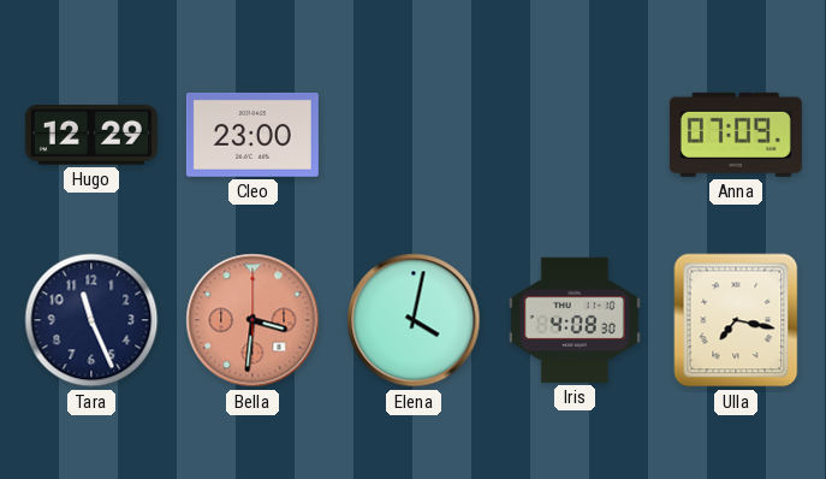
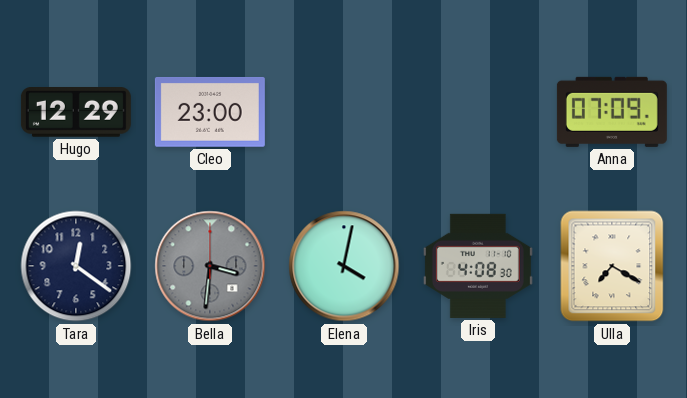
Tara: 11:26 -> 12:21 (76, 266)
Bella dial: salmon -> grey (210, 266)
Ulla: 7:17 -> 7:20 (612, 266)
